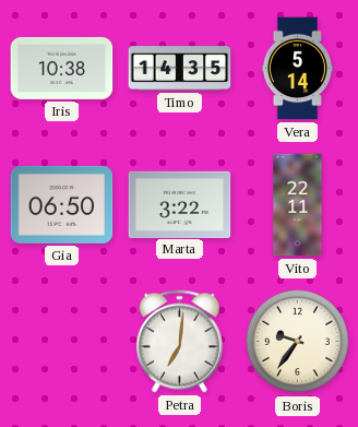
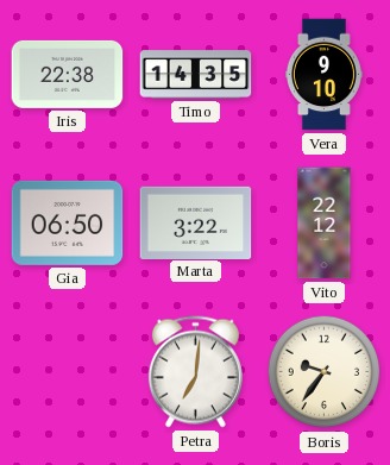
Iris: 10:38 -> 22:38 (68, 74)
Vera: 5:14 -> 9:10 (323, 75)
Vito: 22:11 -> 22:12 (325, 224)
